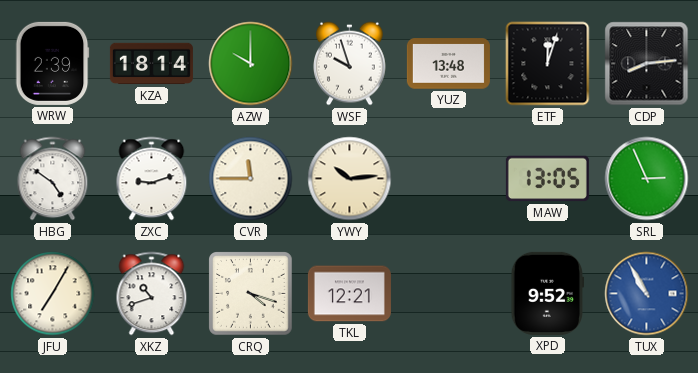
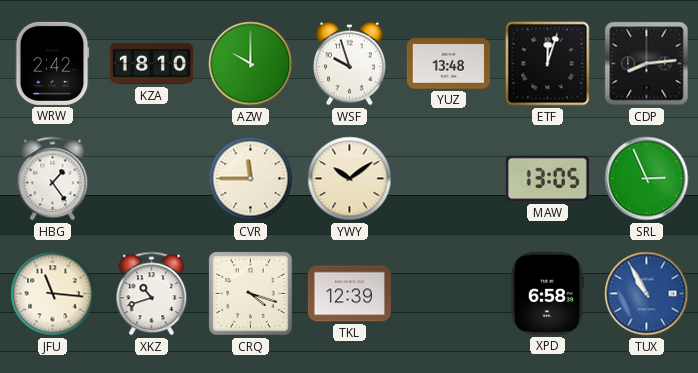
WRW: 2:39 -> 2:42 (52, 63)
KZA: 18:14 -> 18:10 (151, 64)
HBG: 4:51 -> 1:24 (53, 179)
ZXC: 9:12 -> none (152, 179)
YWY: 10:14 -> 10:09 (350, 179)
JFU: 7:05 -> 11:16 (53, 294)
TKL: 12:21 -> 12:39 (349, 294)
XPD: 9:52 -> 6:58 (548, 293)
